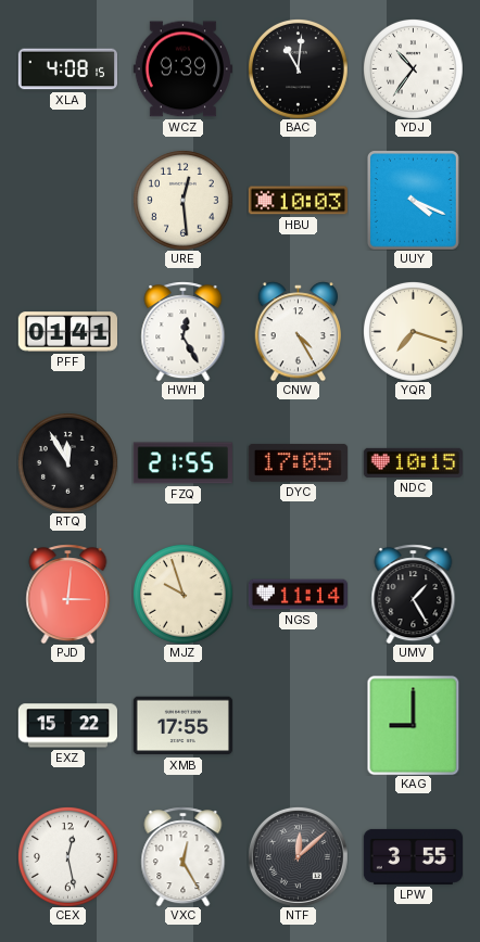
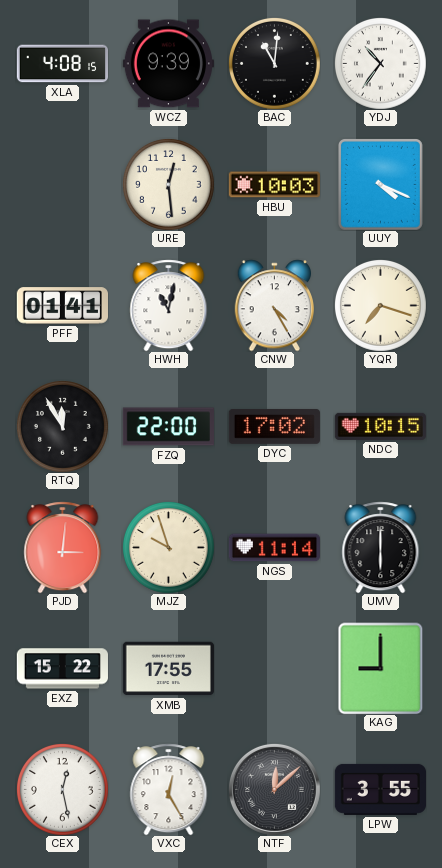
HWH: 12:25 -> 11:02 (169, 305)
FZQ: 21:55 -> 22:00 (168, 427)
DYC: 17:05 -> 17:02 (274, 426)
UMV: 1:25 -> 6:00 (381, 547)
